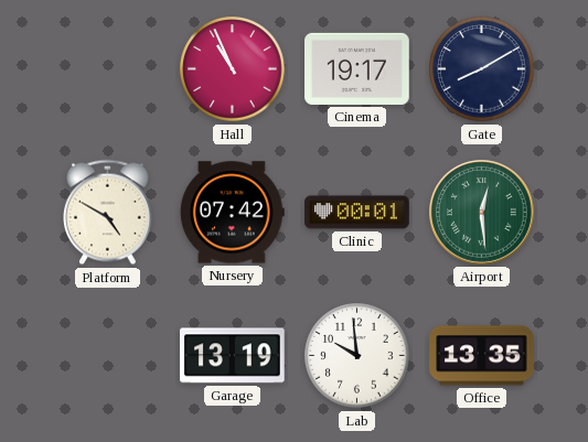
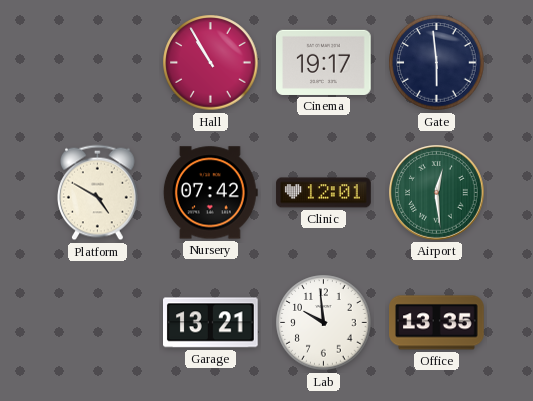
Hall: 10:56 -> 10:55 (211, 63)
Gate: 8:10 -> 5:59 (437, 63)
Clinic: 00:01 -> 12:01 (324, 193)
Garage: 13:19 -> 13:21 (211, 323)
